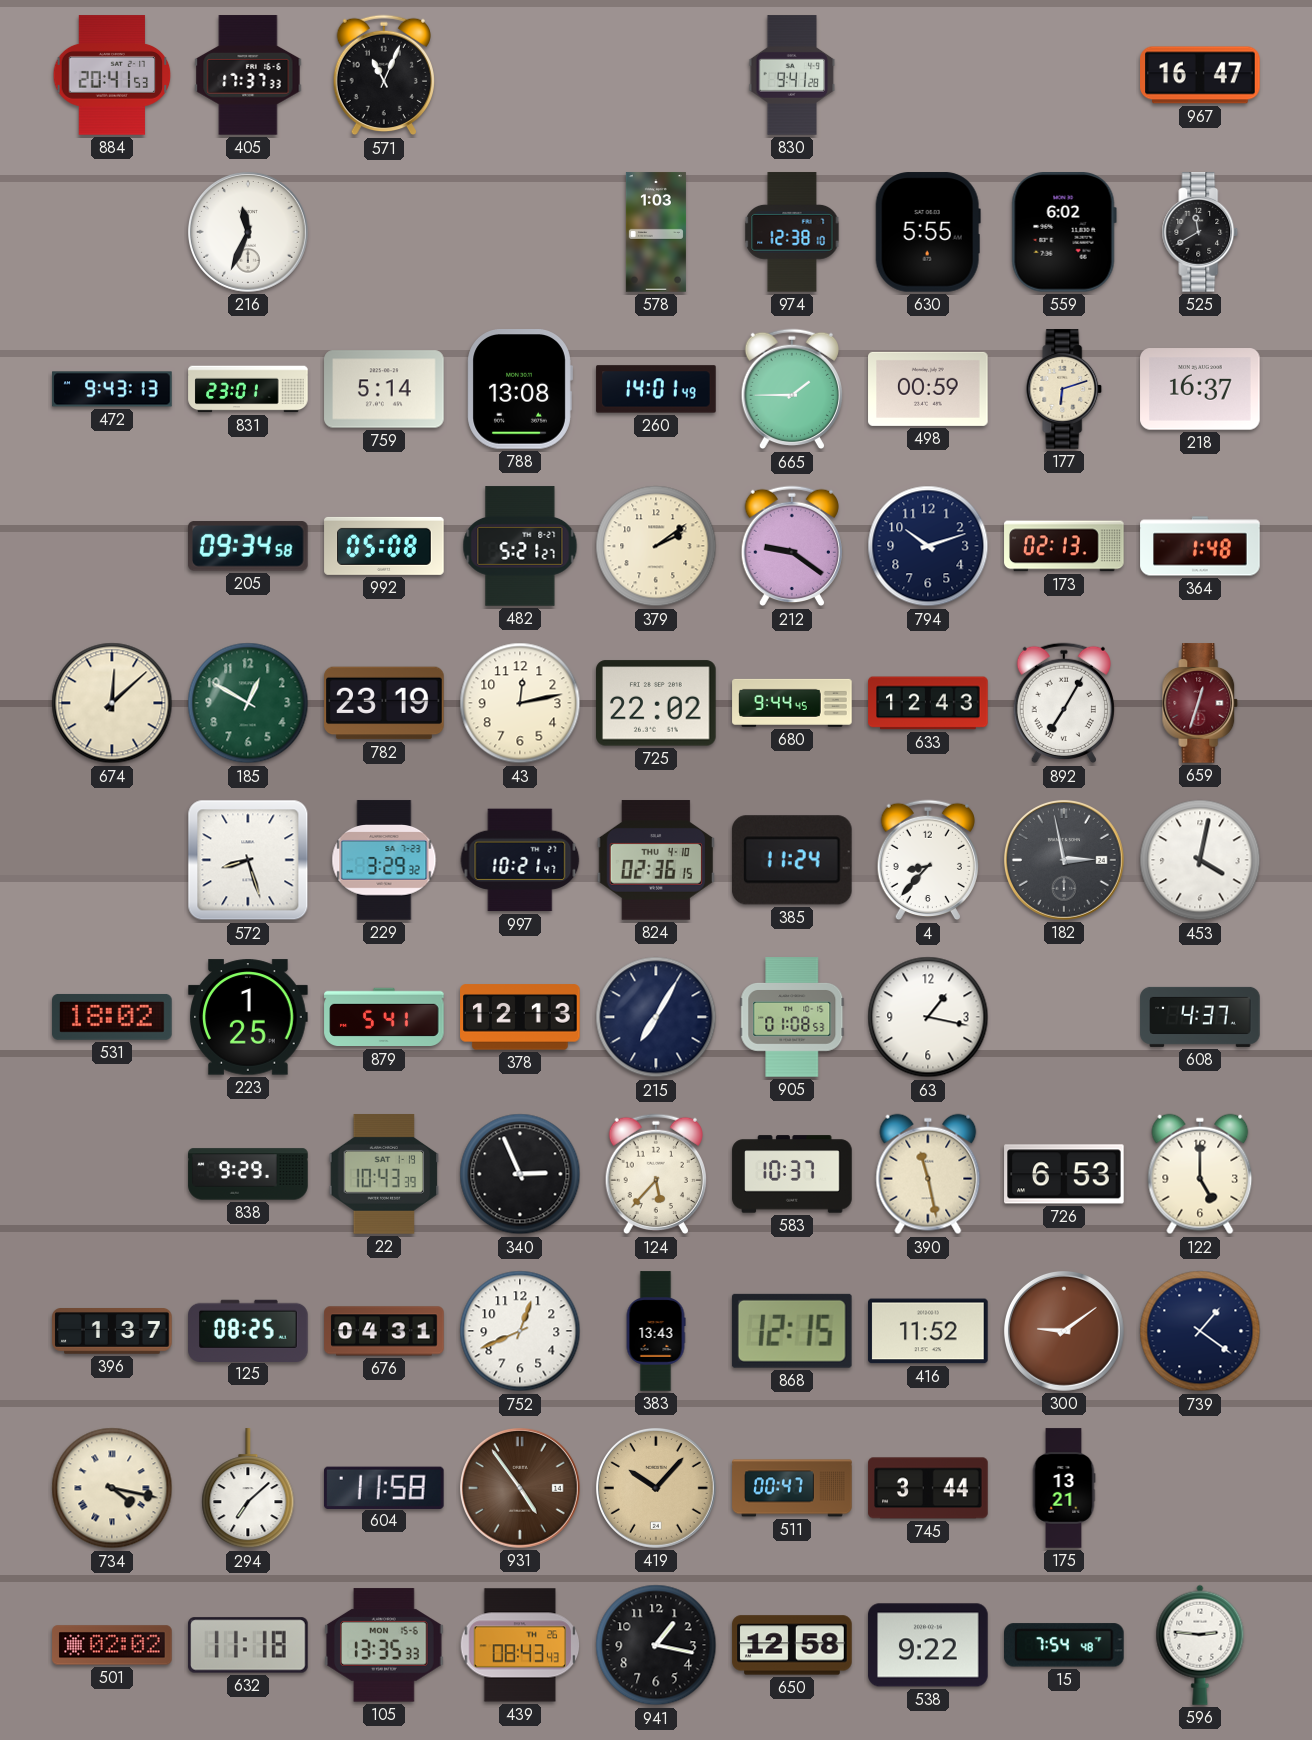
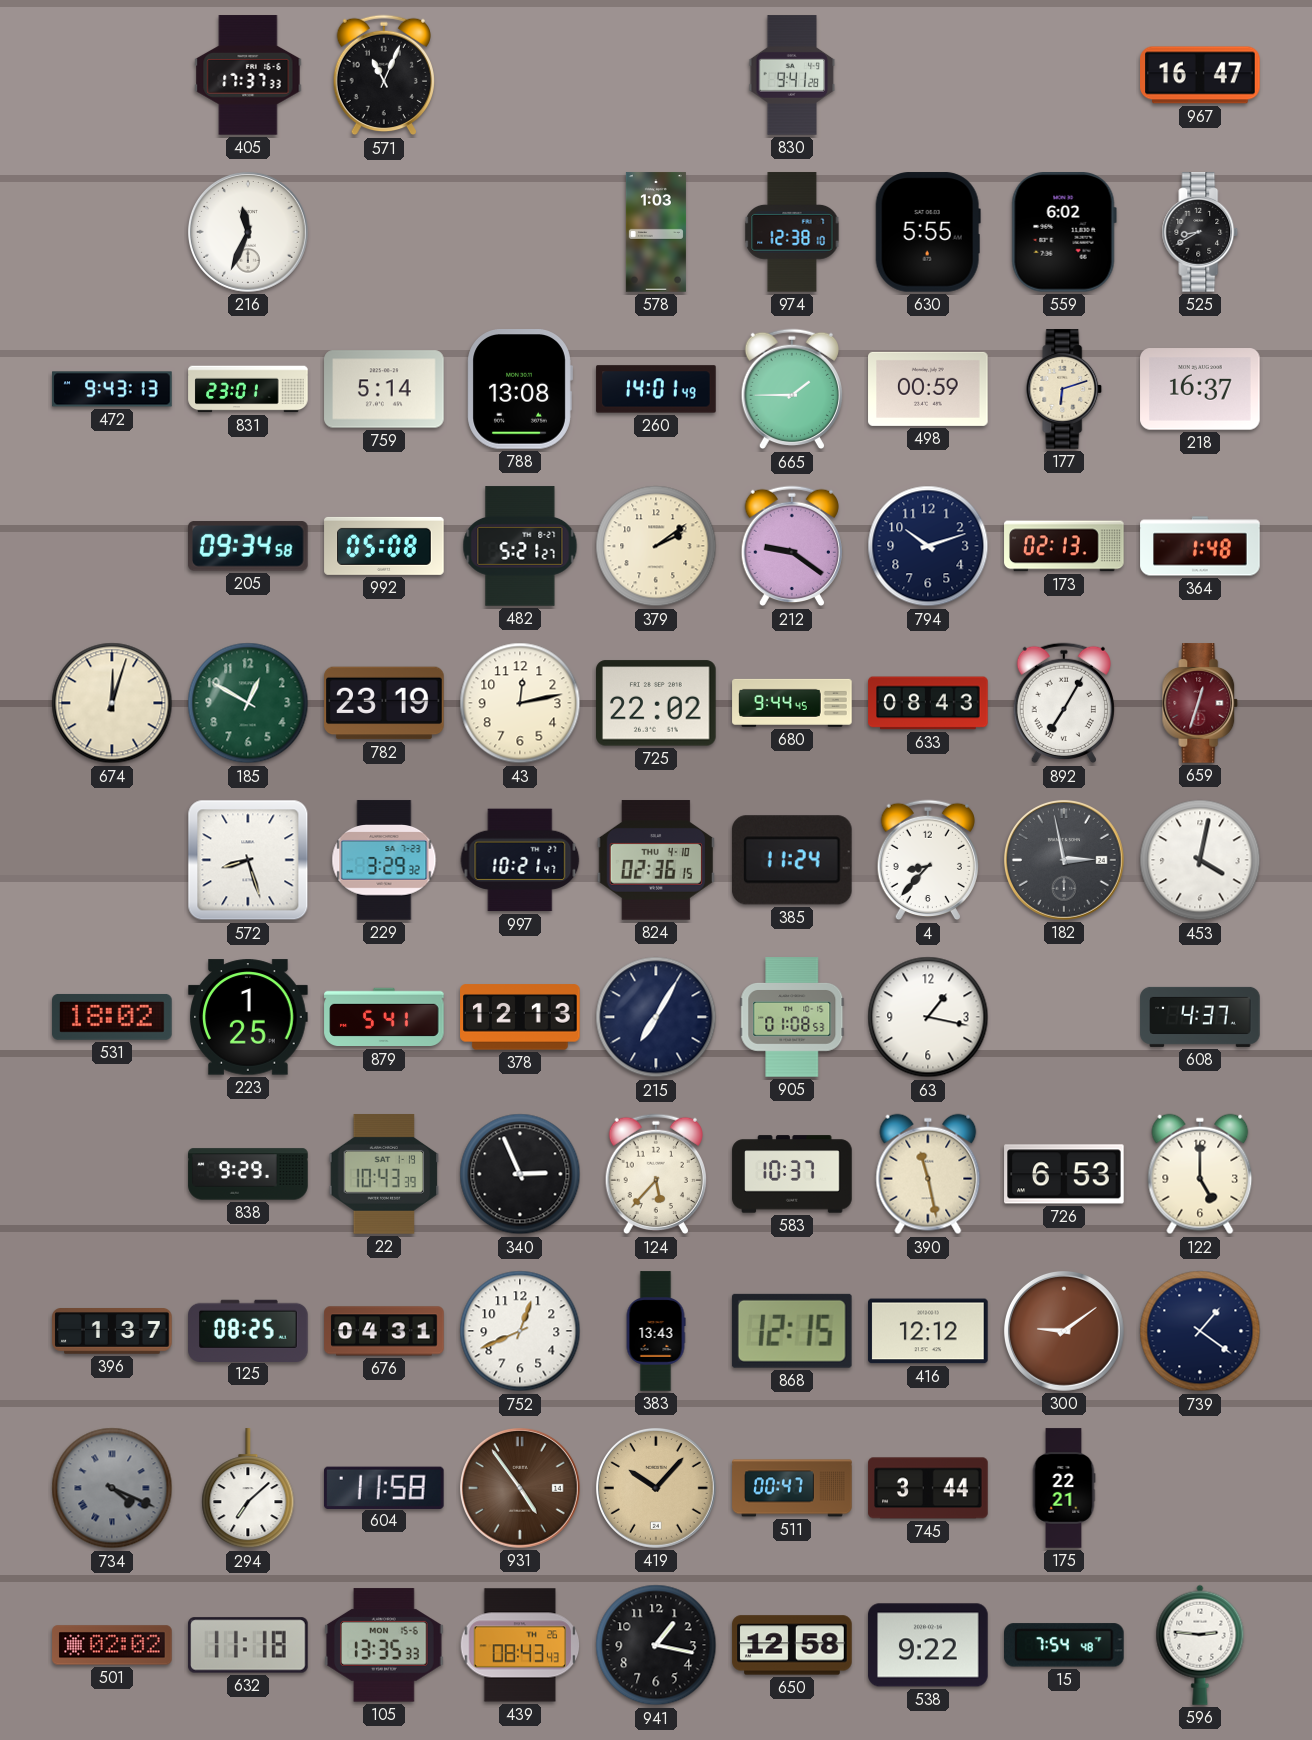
884: 20:41 -> none (112, 75)
525: 11:40 -> 8:40 (1200, 232)
674: 12:08 -> 12:03 (112, 703)
633: 12:43 -> 08:43 (928, 703)
416: 11:52 -> 12:12 (928, 1331)
734: 4:17 -> 4:19 (112, 1488)
734 dial: cream -> grey (112, 1488)
175: 13:21 -> 22:21 (1064, 1488)
